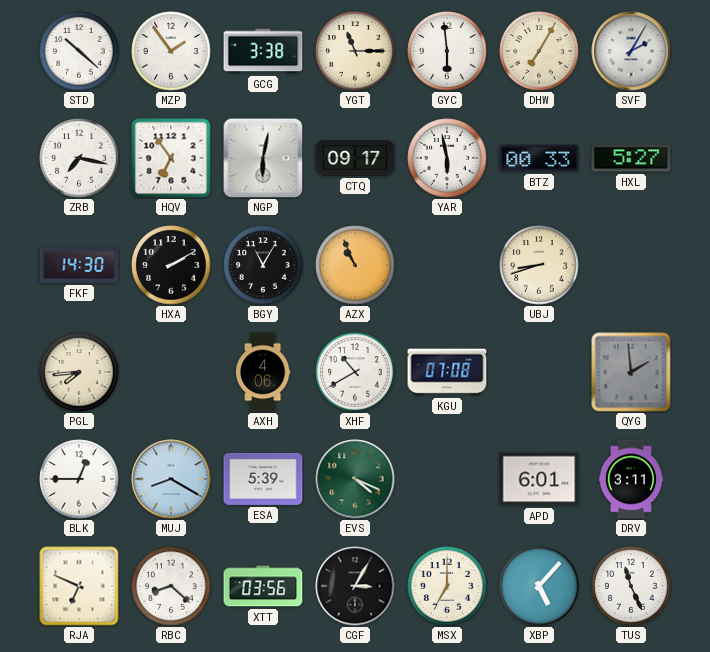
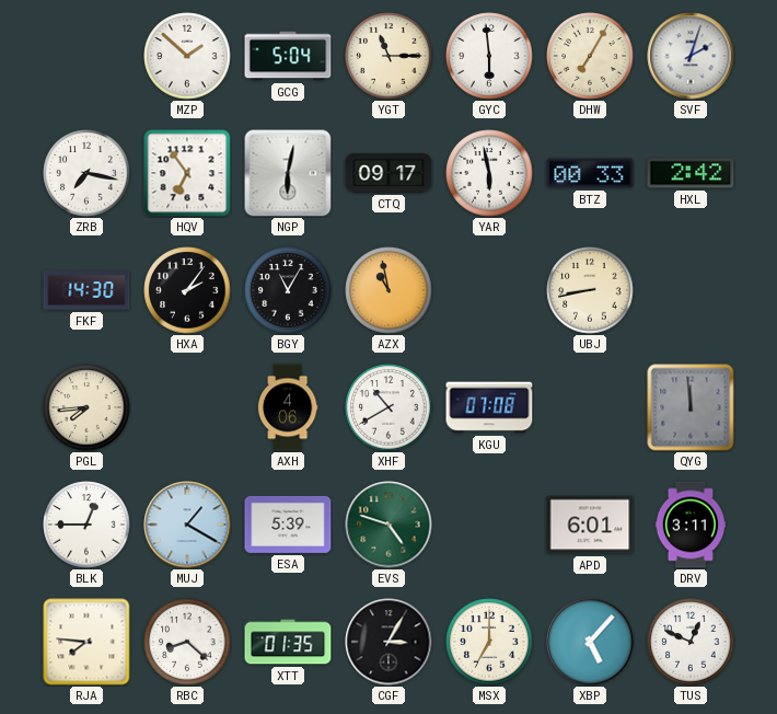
STD: 10:22 -> none (79, 51)
MZP: 1:54 -> 1:52 (187, 56)
GCG: 3:38 -> 5:04 (288, 56)
SVF: 2:05 -> 2:03 (691, 56)
HXL: 5:27 -> 2:42 (691, 173)
HXA: 2:10 -> 2:06 (187, 290)
AZX: 10:56 -> 10:58 (389, 290)
UBJ: 8:42 -> 8:43 (590, 290)
QYG: 1:59 -> 11:59 (691, 407)
MUJ: 8:20 -> 1:20 (187, 525)
EVS: 4:19 -> 4:48 (389, 525)
RJA: 6:49 -> 7:46 (86, 642)
XTT: 03:56 -> 01:35 (288, 642)
TUS: 11:26 -> 12:49 (691, 642)
